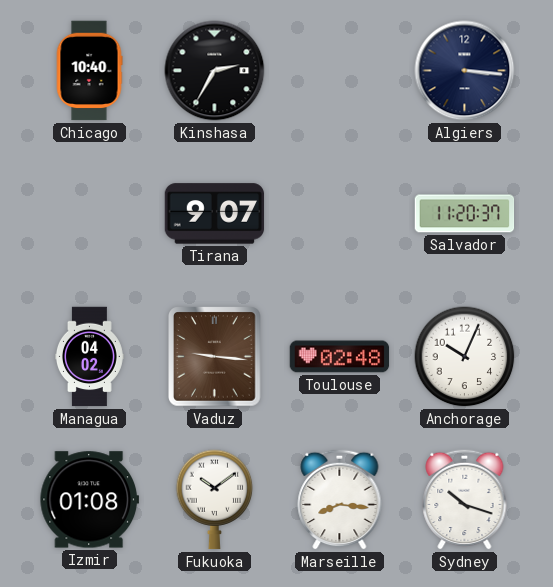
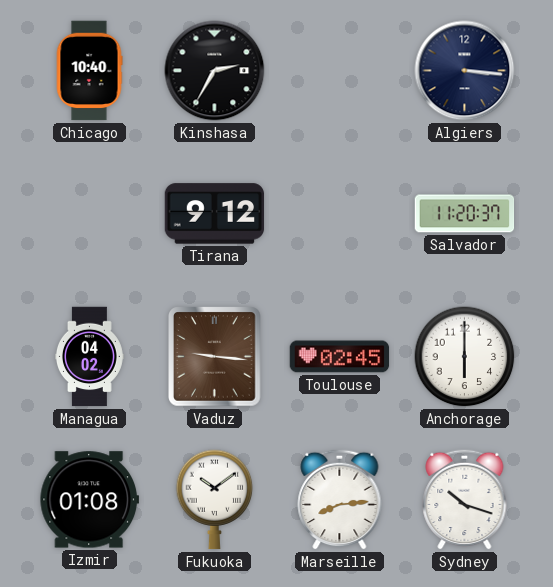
Tirana: 9:07 -> 9:12 (215, 214)
Toulouse: 02:48 -> 02:45 (340, 357)
Anchorage: 10:04 -> 6:00 (465, 357)
Marseille: 8:16 -> 8:14 (340, 499)
